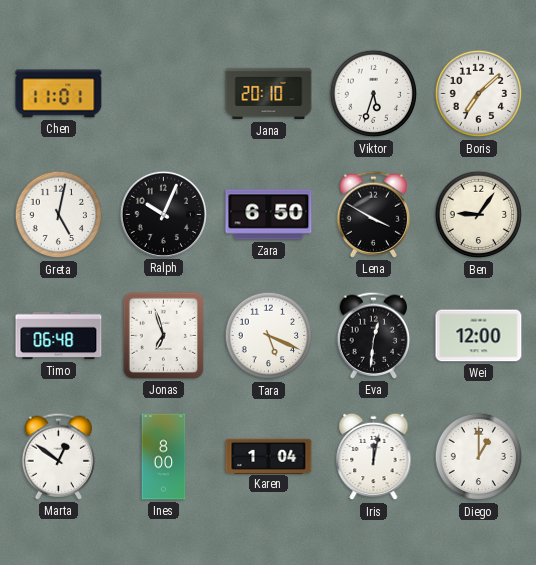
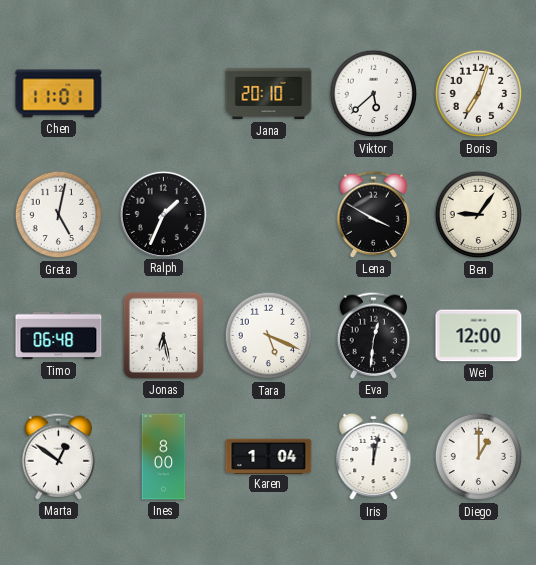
Viktor: 5:33 -> 5:38 (374, 94)
Boris: 7:08 -> 7:03 (479, 94)
Ralph: 10:04 -> 1:34 (163, 214)
Zara: 6:50 -> none (269, 215)
Jonas: 6:57 -> 6:28 (163, 335)
